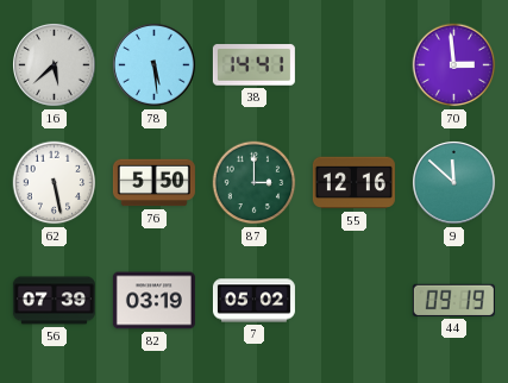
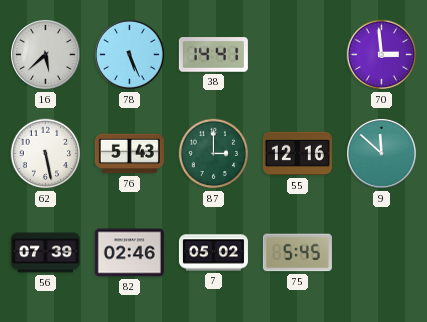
78: 5:29 -> 5:26 (130, 55)
76: 5:50 -> 5:43 (129, 154)
82: 03:19 -> 02:46 (129, 253)
75: none -> 5:45 (297, 253)
44: 09:19 -> none (453, 300)
